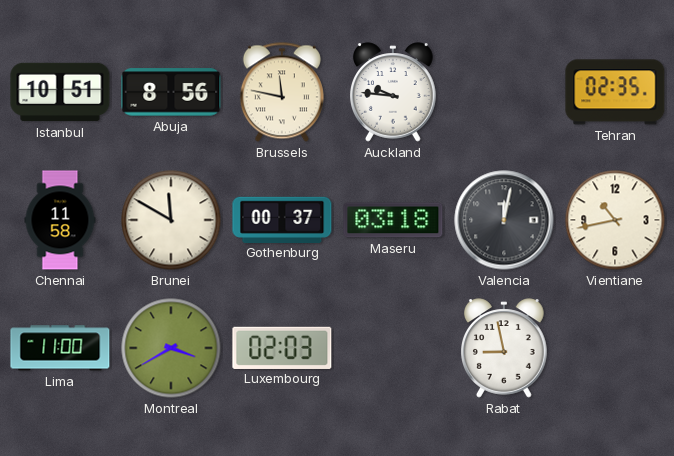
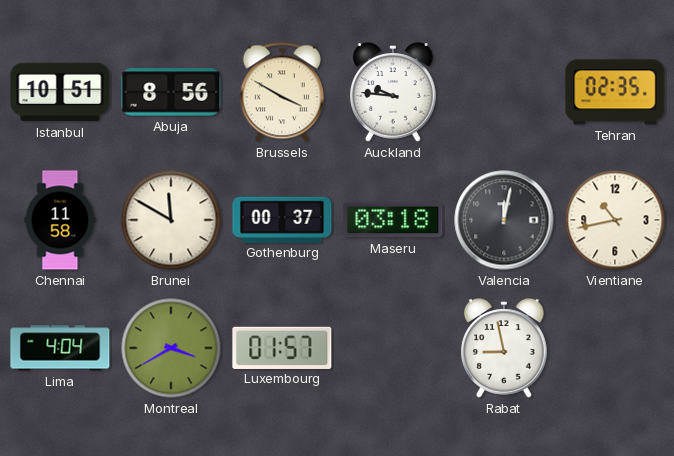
Brussels: 11:47 -> 3:50 (282, 92)
Lima: 11:00 -> 4:04 (60, 348)
Luxembourg: 02:03 -> 01:57 (282, 347)
